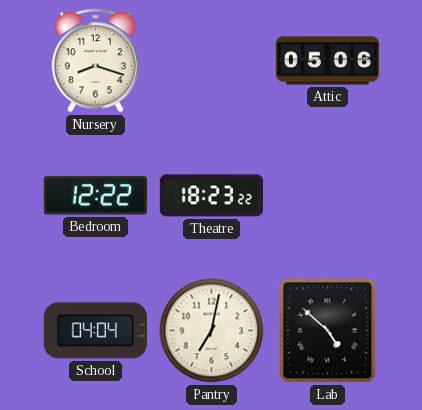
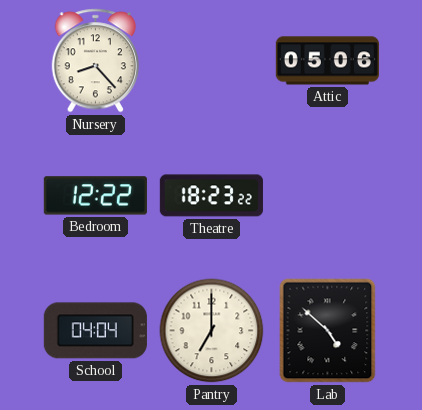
Nursery: 8:18 -> 8:23 (95, 61)
Pantry: 7:02 -> 7:00 (212, 331)
